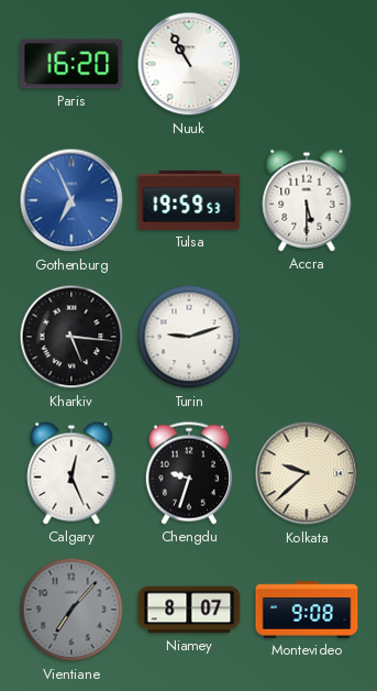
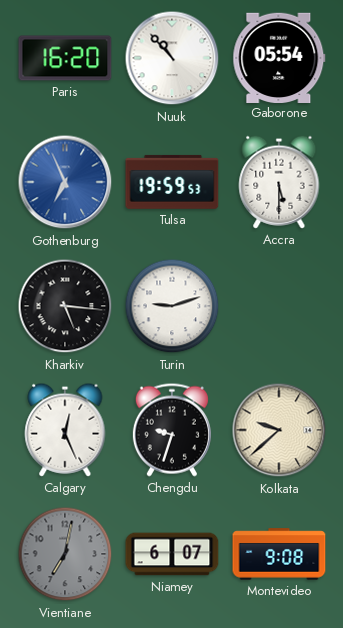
Nuuk: 10:55 -> 10:53 (172, 58)
Gaborone: none -> 05:54 (279, 57)
Vientiane: 7:07 -> 7:02 (65, 554)
Niamey: 8:07 -> 6:07 (172, 554)
